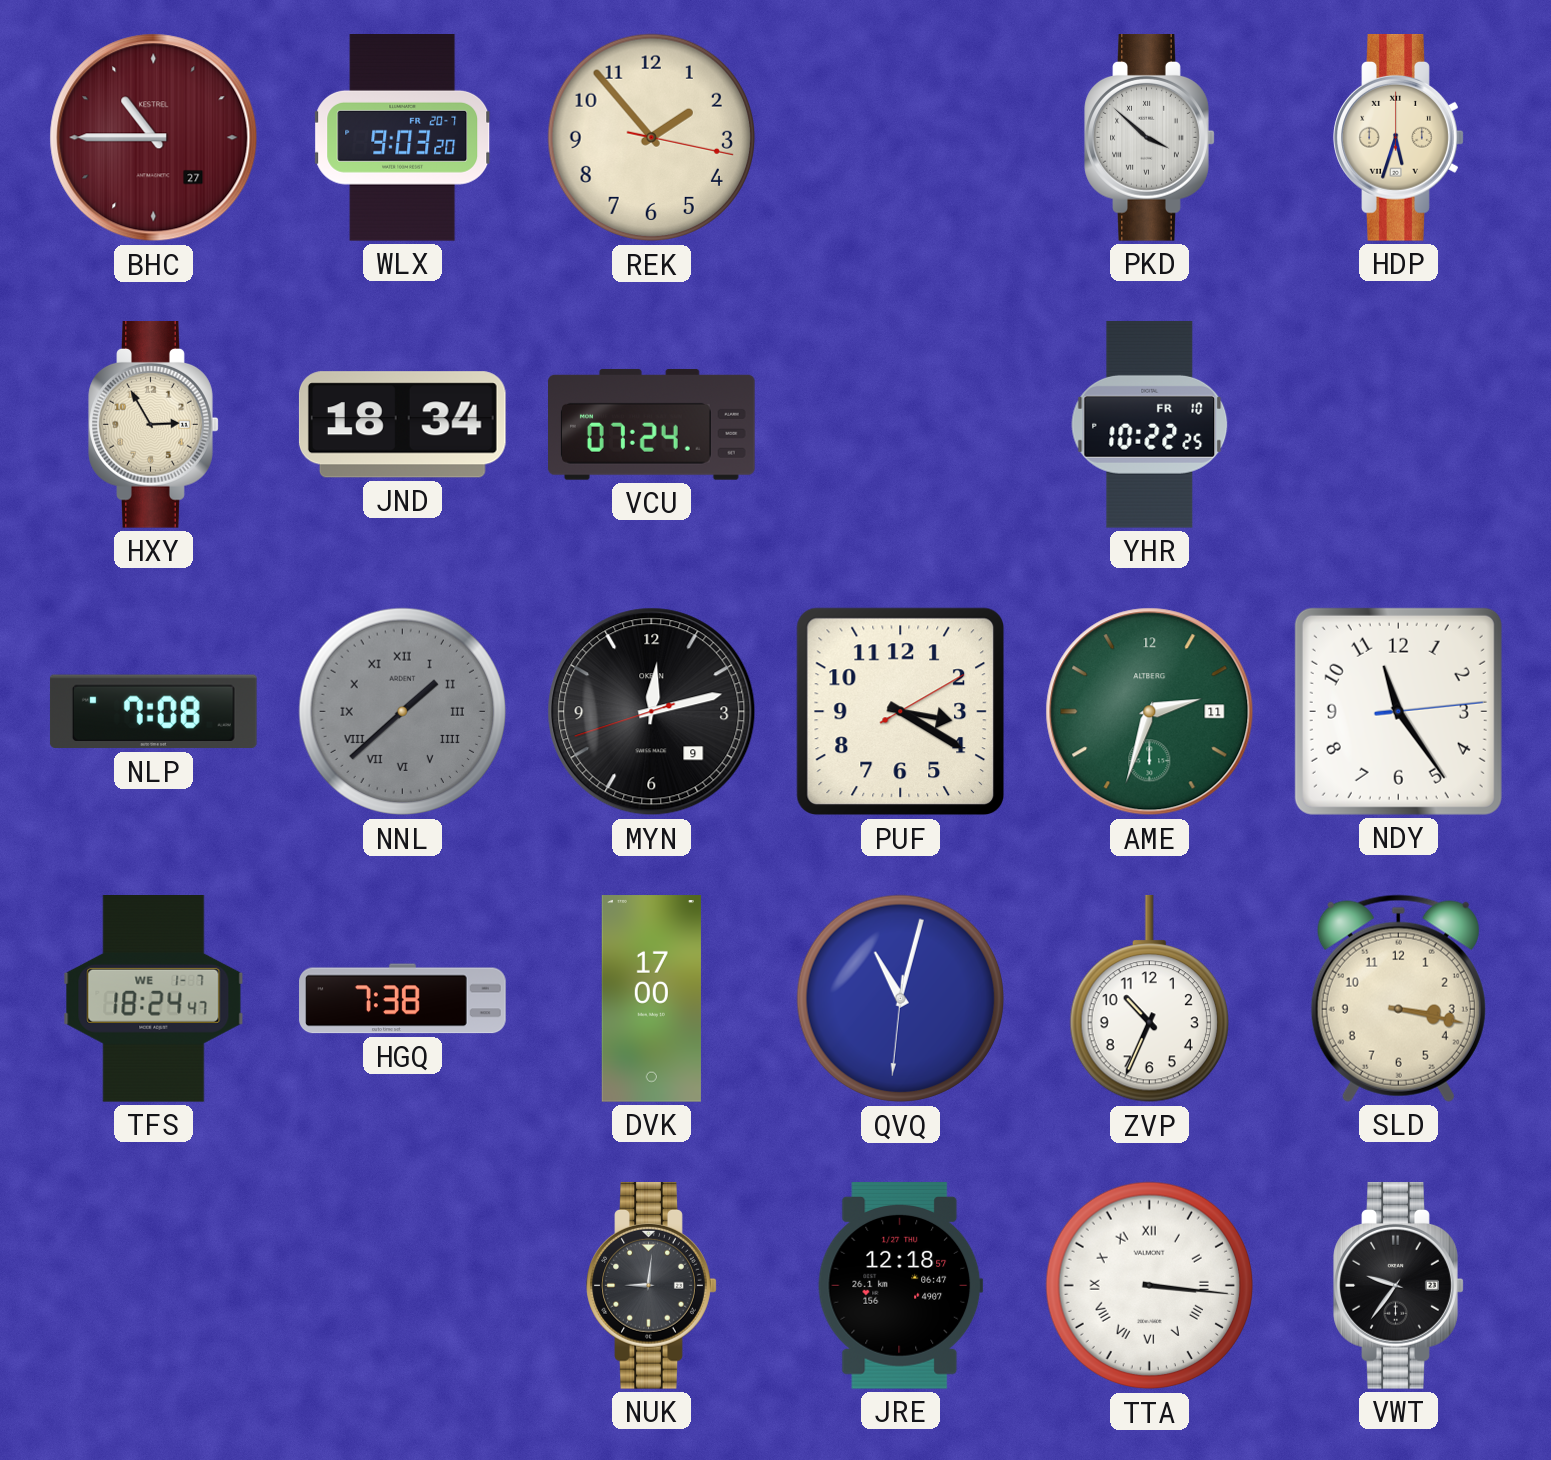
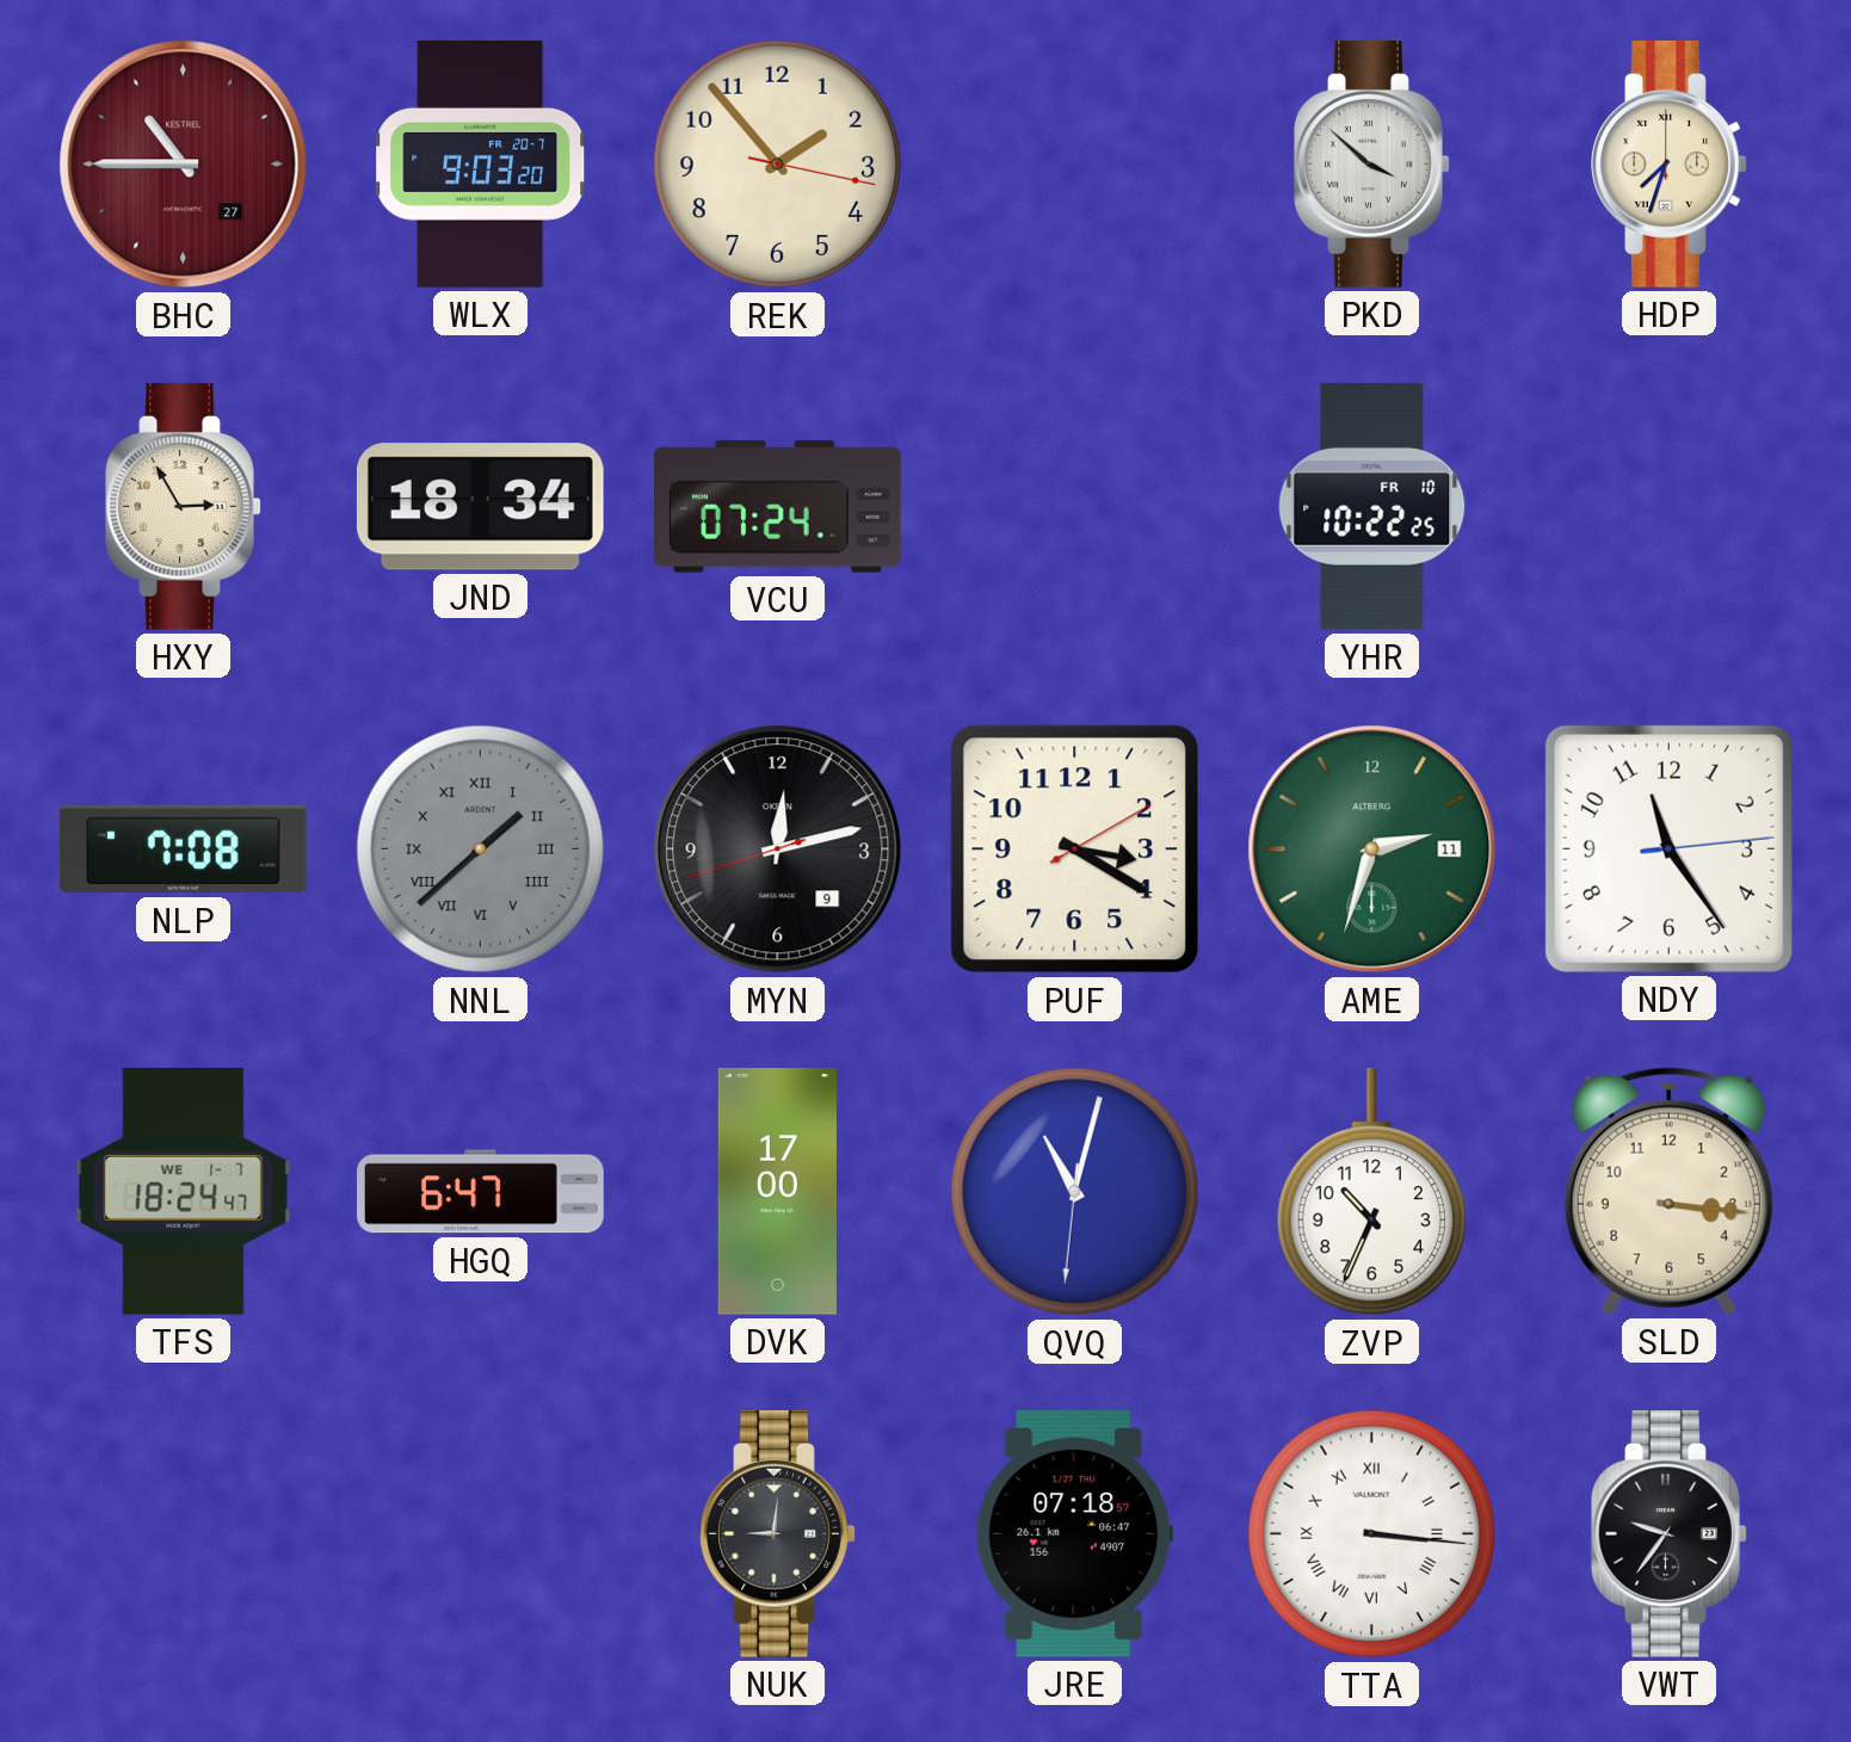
HDP: 5:33 -> 7:33 (1670, 165)
HGQ: 7:38 -> 6:47 (481, 1192)
SLD: 3:17 -> 3:16 (1668, 1191)
JRE: 12:18 -> 07:18 (1075, 1533)
